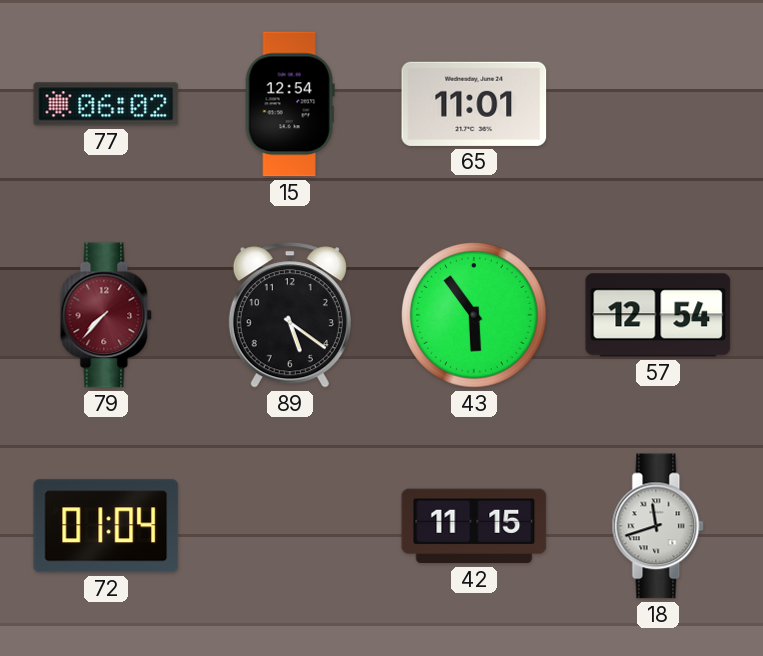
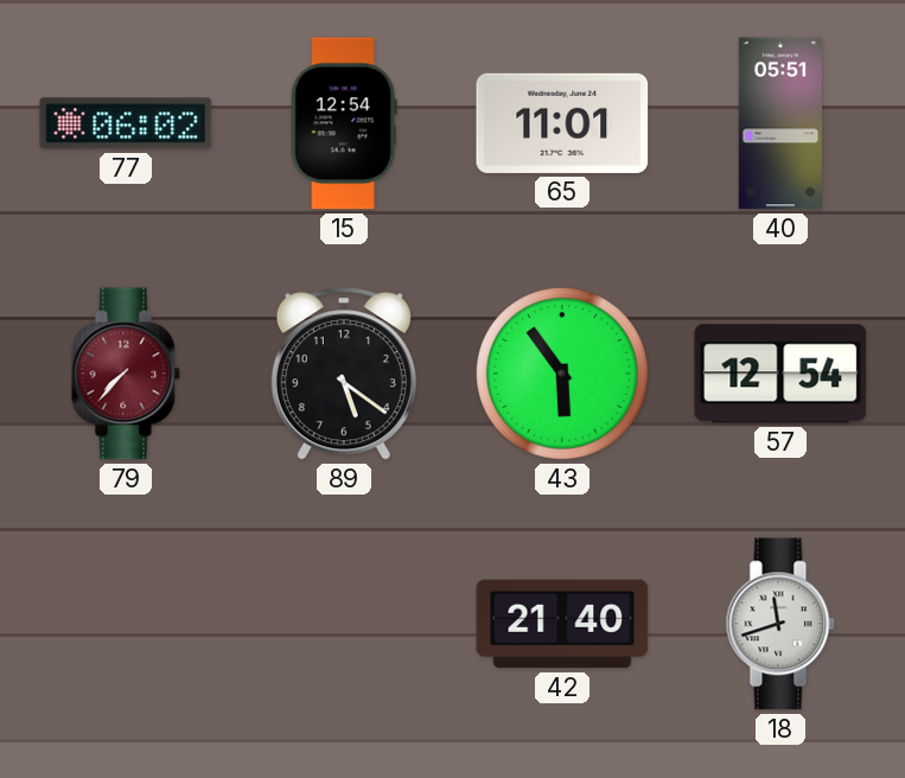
40: none -> 05:51 (779, 123)
72: 01:04 -> none (106, 526)
42: 11:15 -> 21:40 (562, 624)
